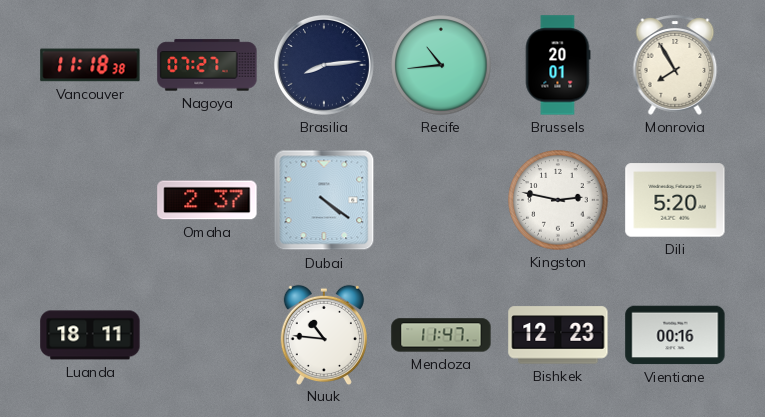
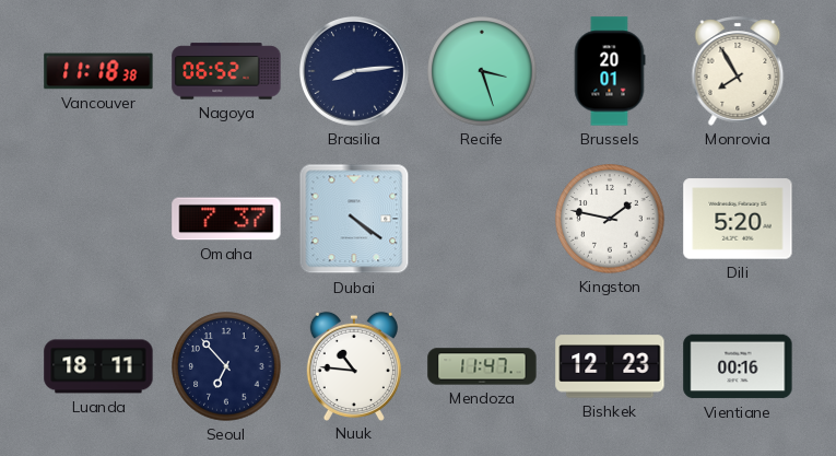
Nagoya: 07:27 -> 06:52 (226, 71)
Recife: 10:44 -> 3:27 (482, 71)
Omaha: 2:37 -> 7:37 (226, 219)
Kingston: 2:47 -> 1:47 (610, 219)
Seoul: none -> 6:53 (226, 366)
